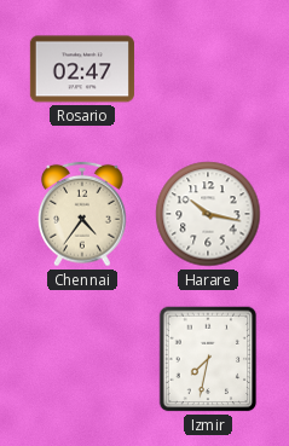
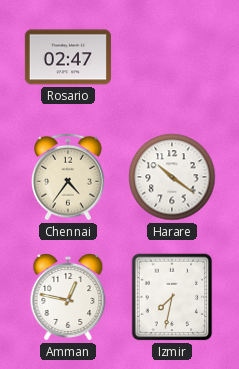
Harare: 10:17 -> 10:21 (172, 177)
Amman: none -> 12:47 (68, 297)
